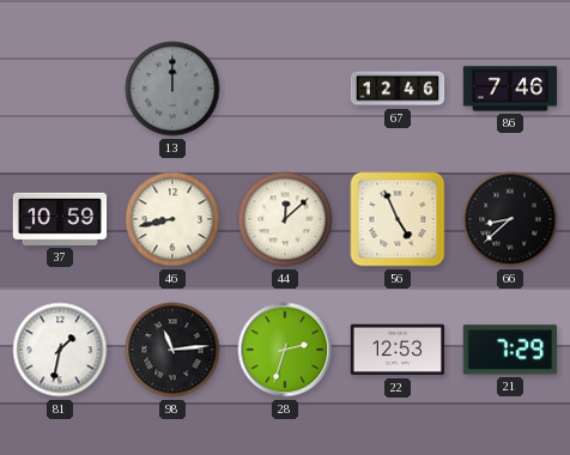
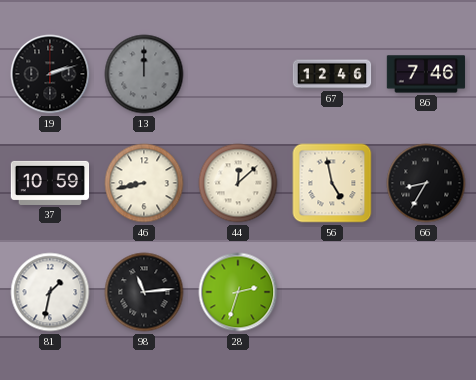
19: none -> 2:12 (50, 74)
56: 4:56 -> 4:58 (332, 183)
66: 8:38 -> 8:35 (426, 183)
22: 12:53 -> none (398, 350)
21: 7:29 -> none (510, 350)
